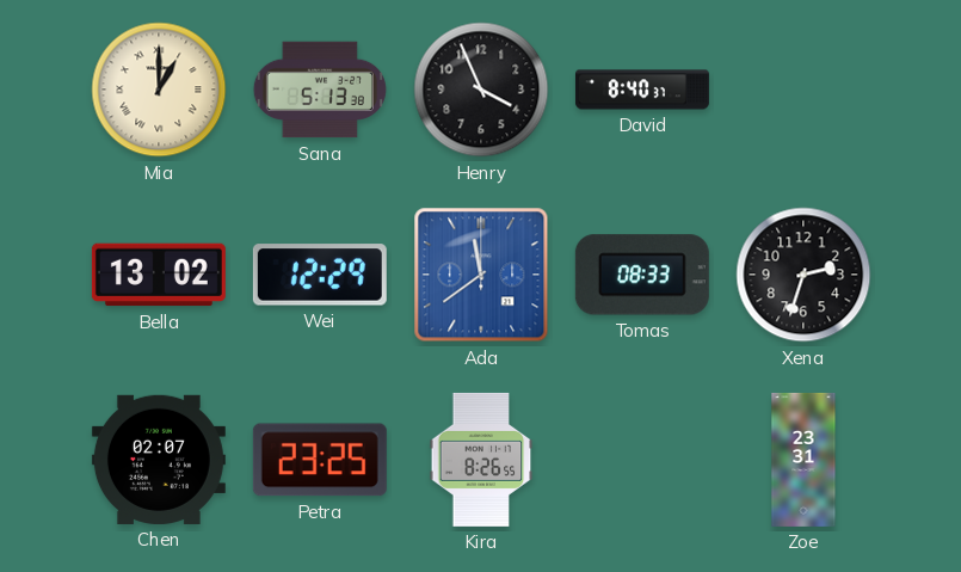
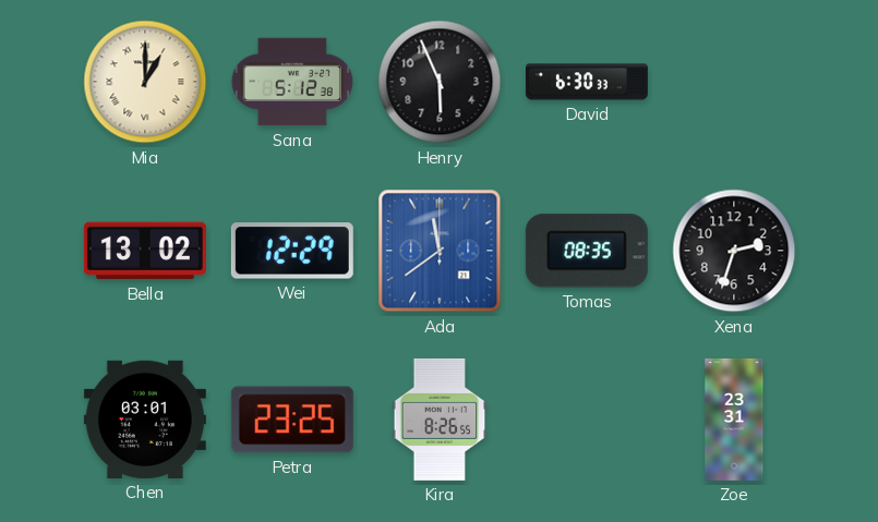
Sana: 5:13 -> 5:12 (292, 82)
Henry: 3:56 -> 5:56 (440, 82)
David: 8:40 -> 6:30 (587, 82)
Tomas: 08:33 -> 08:35 (587, 251)
Chen: 02:07 -> 03:01 (145, 420)
